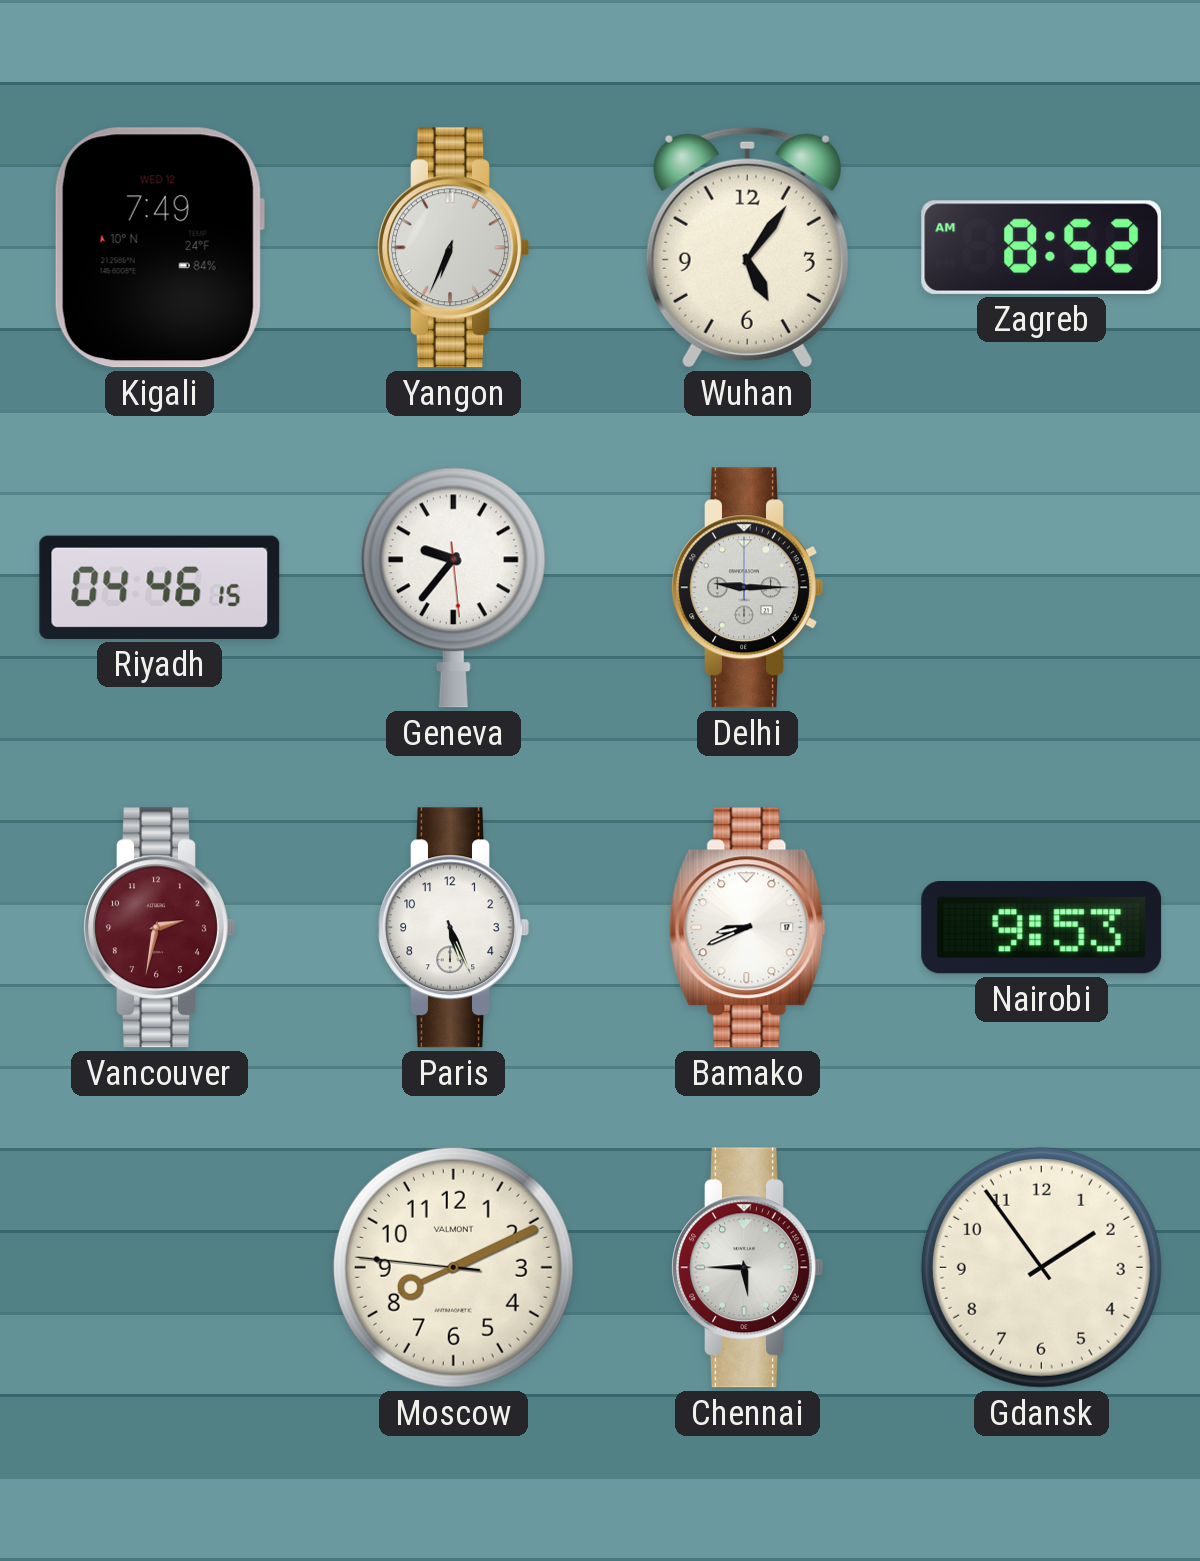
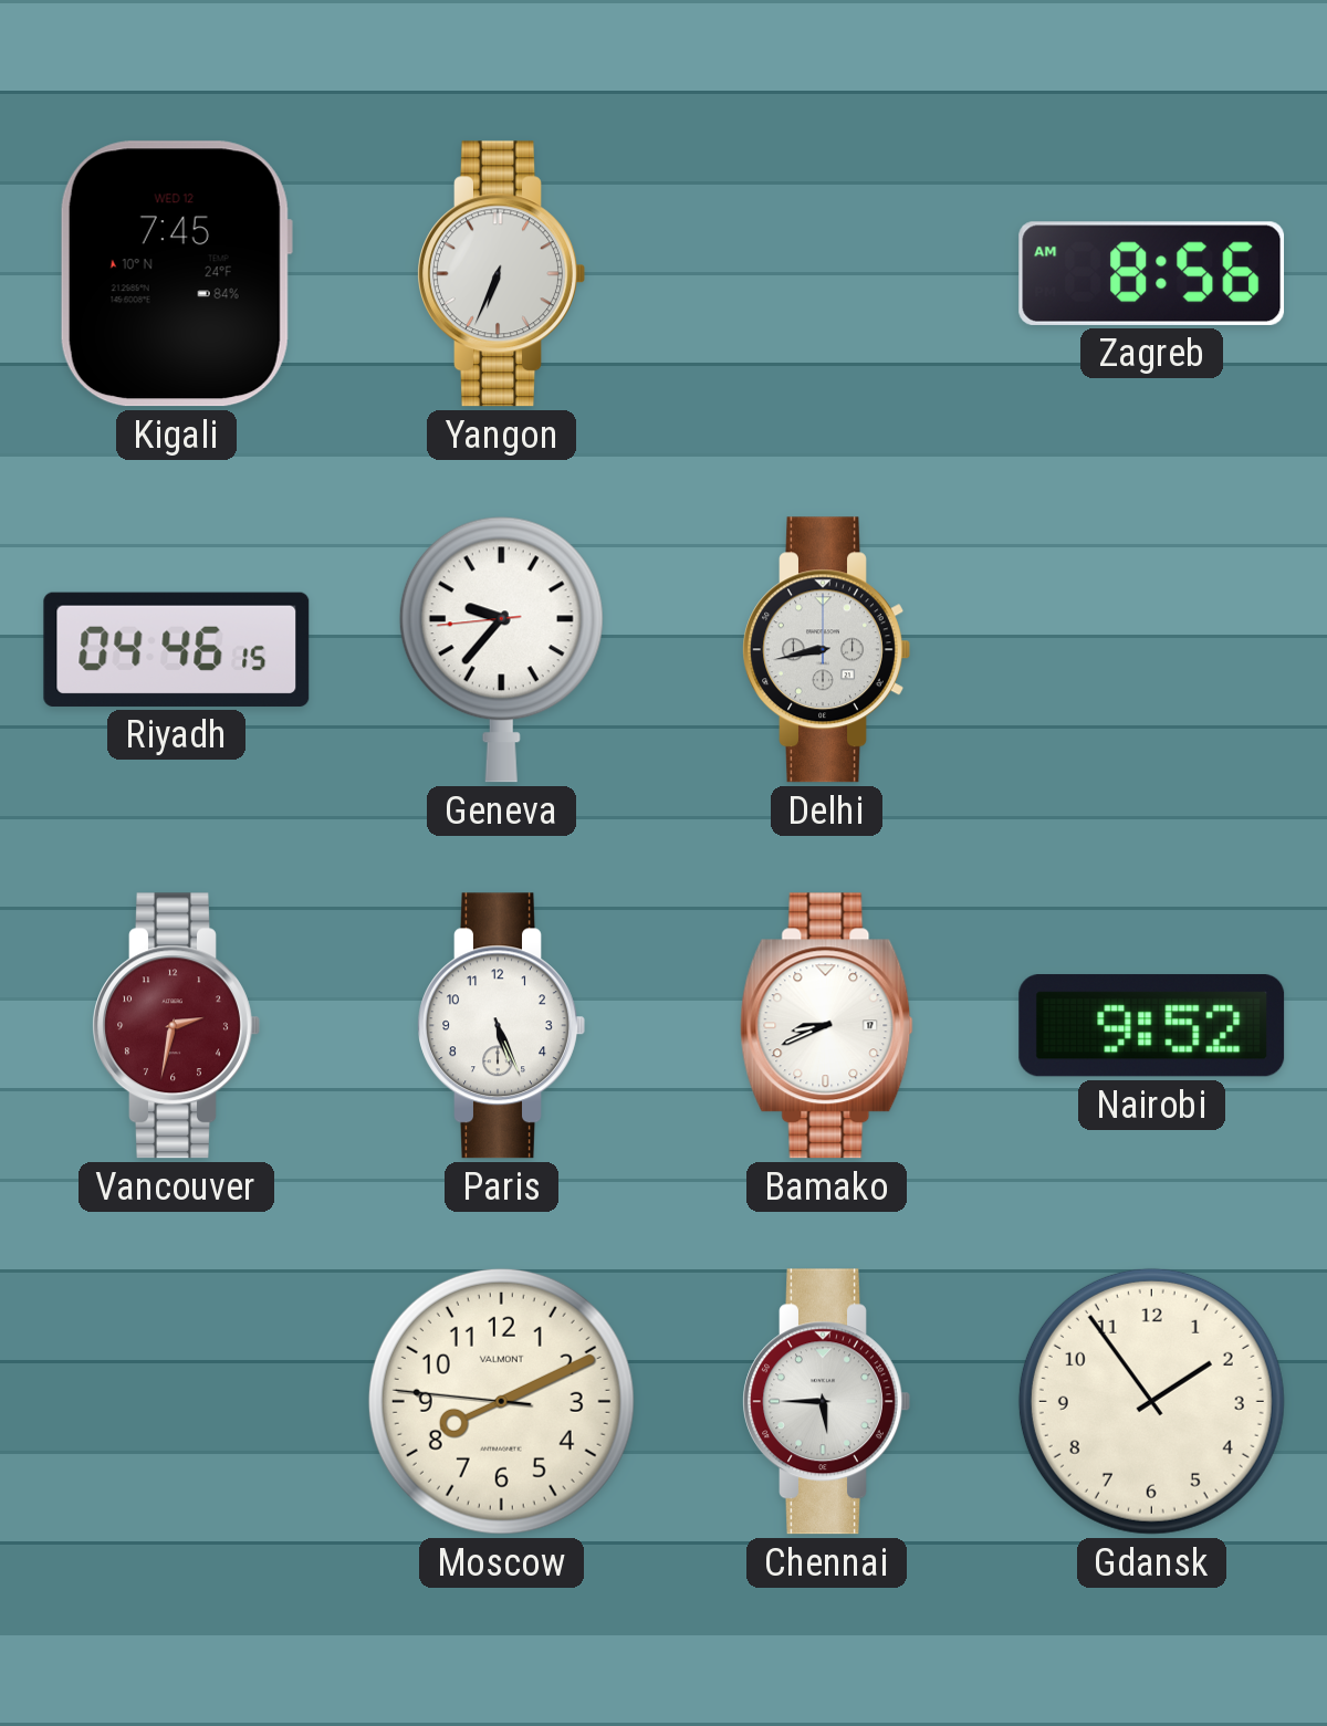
Kigali: 7:49 -> 7:45 (176, 274)
Wuhan: 5:06 -> none (747, 247)
Zagreb: 8:52 -> 8:56 (1152, 273)
Geneva: 9:36:29 -> 9:36:44 (501, 649)
Delhi: 9:15 -> 8:43 (826, 650)
Nairobi: 9:53 -> 9:52 (1152, 1026)
